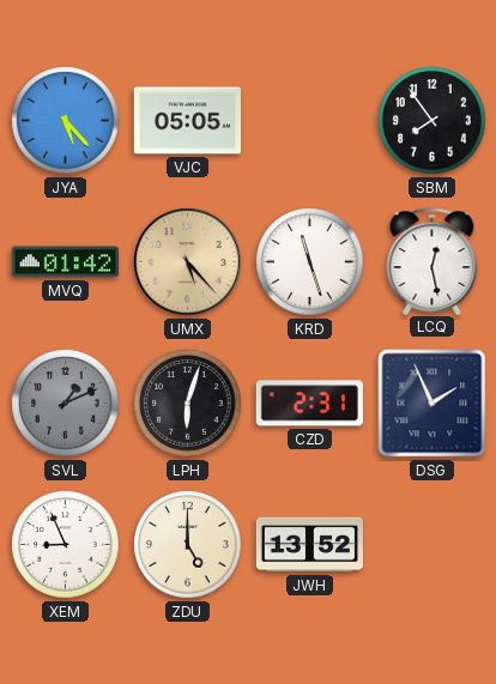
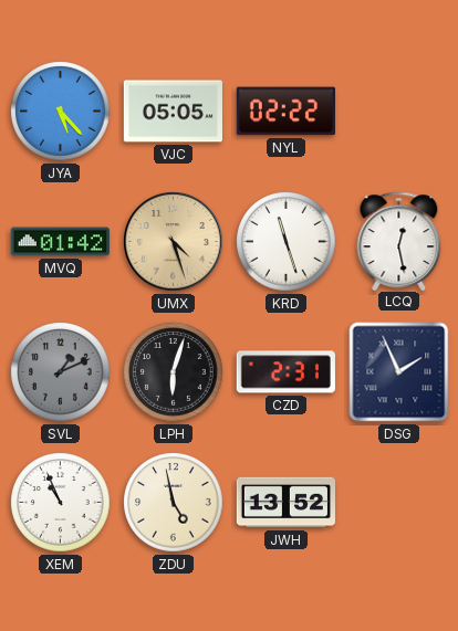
NYL: none -> 02:22 (285, 112)
SBM: 7:54 -> none (433, 121)
UMX: 5:23 -> 4:27 (174, 242)
XEM: 8:56 -> 10:56 (61, 503)
ZDU: 5:00 -> 4:58 (174, 503)
